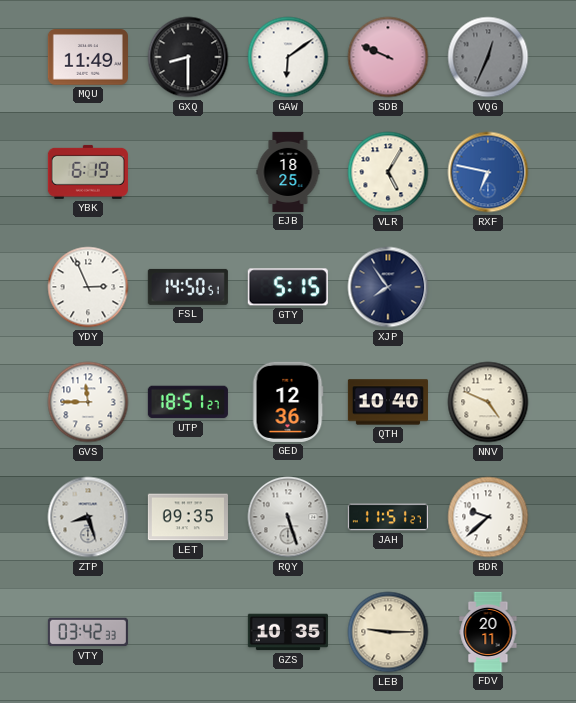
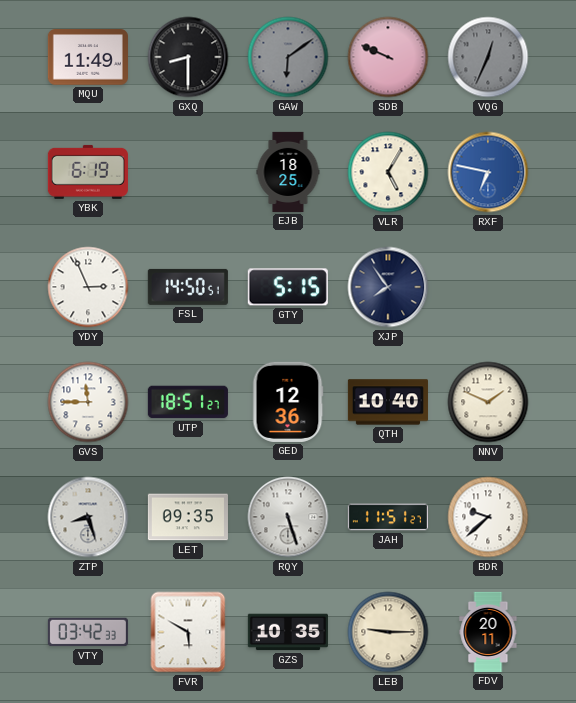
GAW dial: white -> grey (288, 57)
NNV: 4:49 -> 1:49 (488, 402)
FVR: none -> 5:50 (188, 632)
